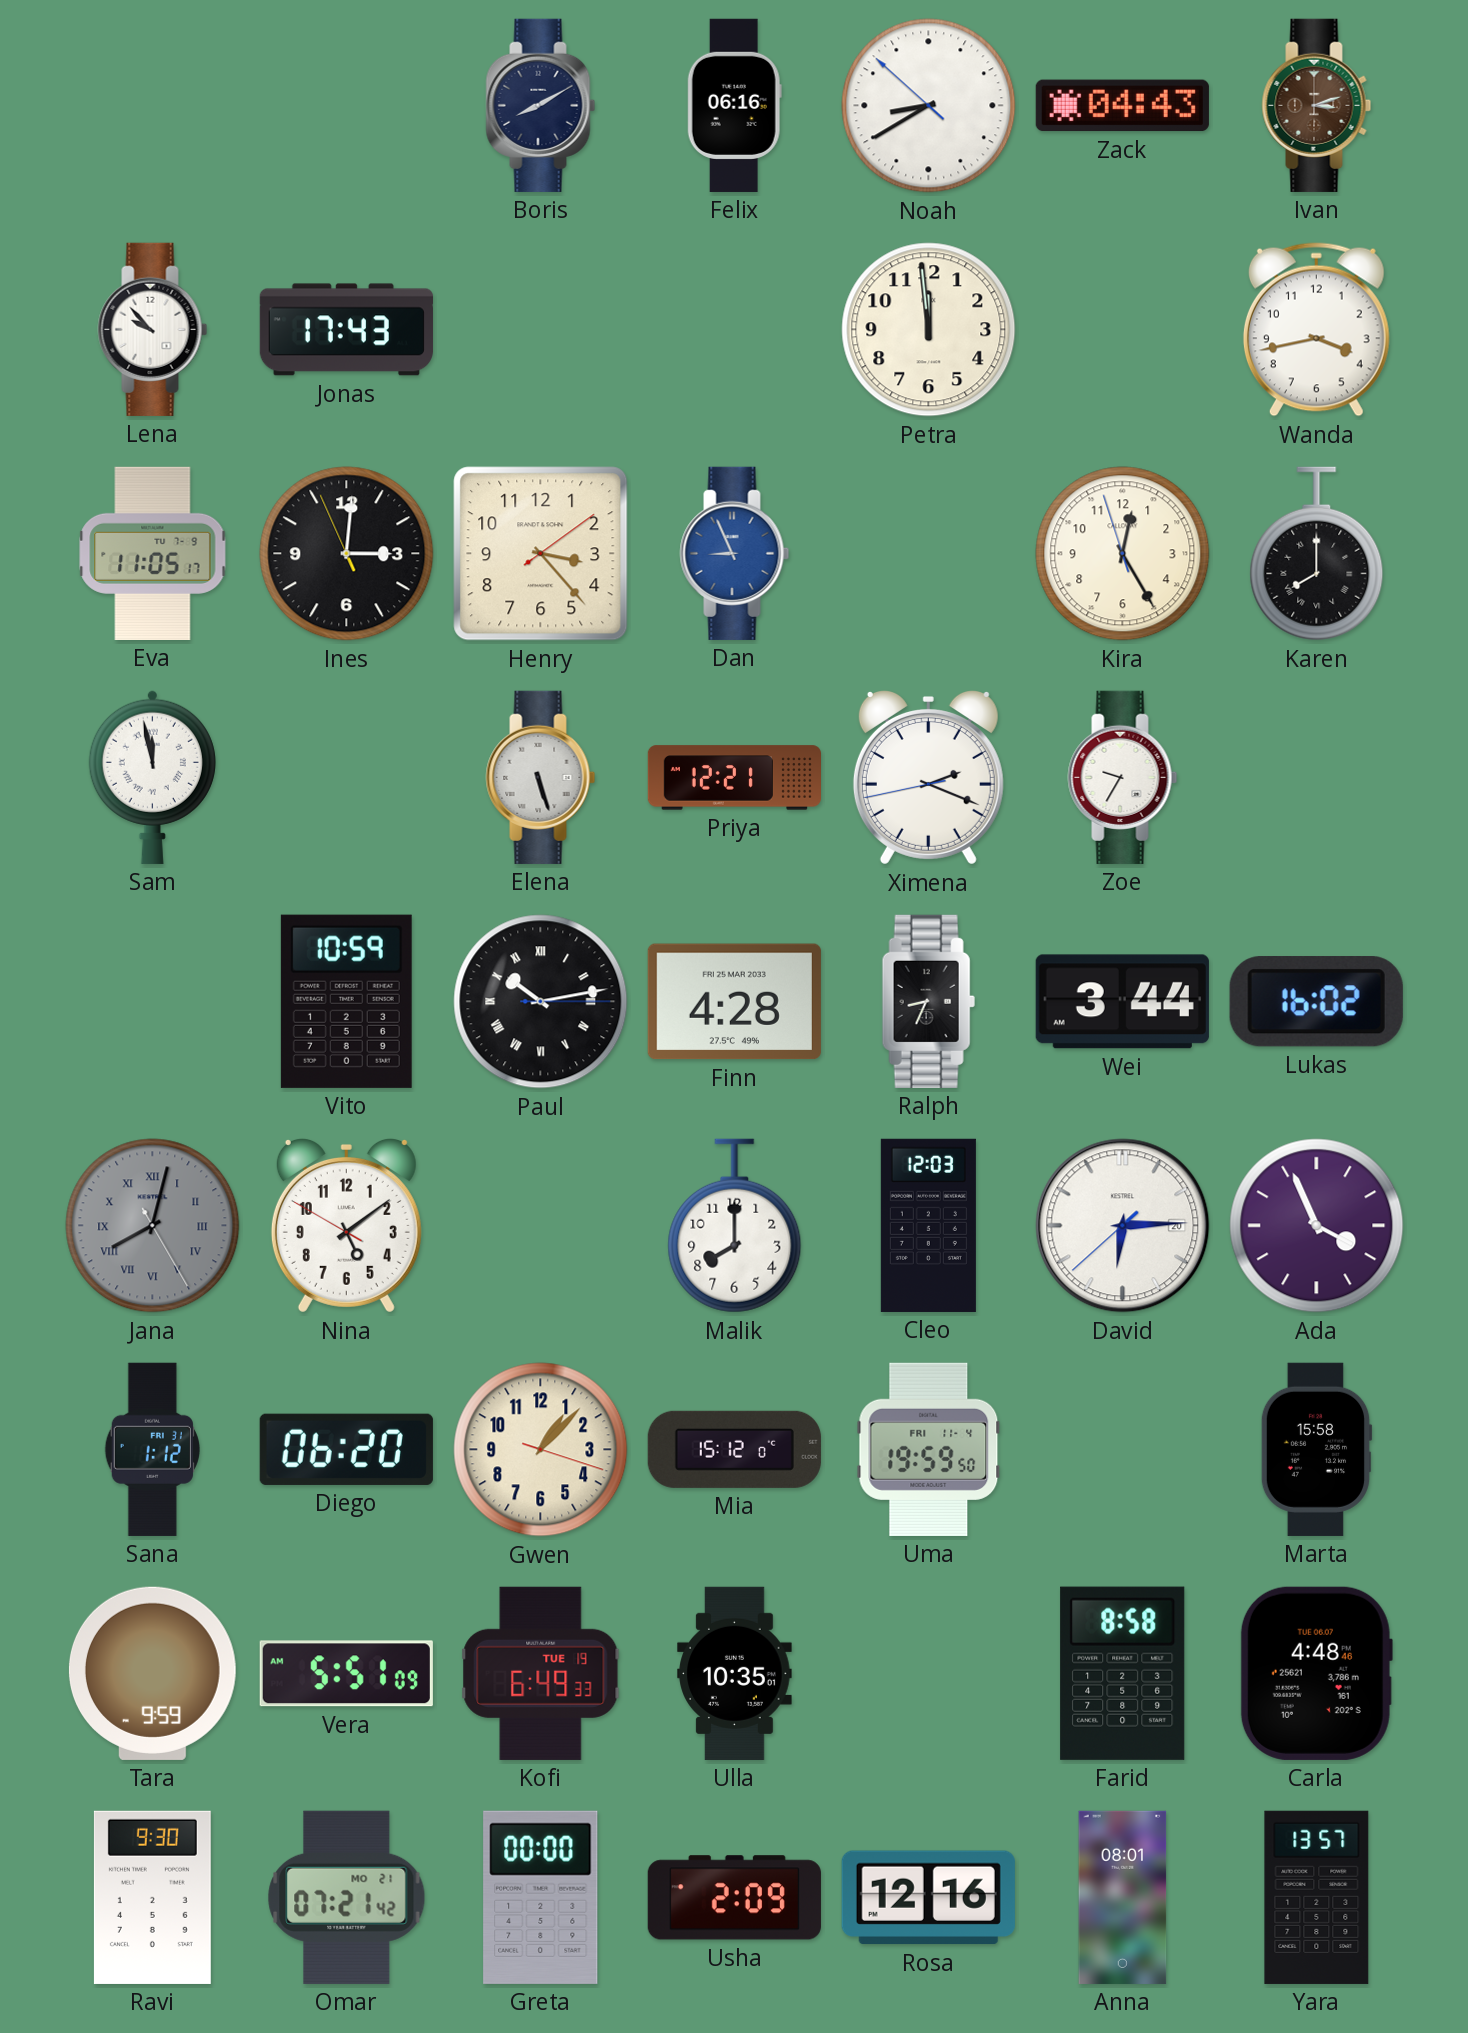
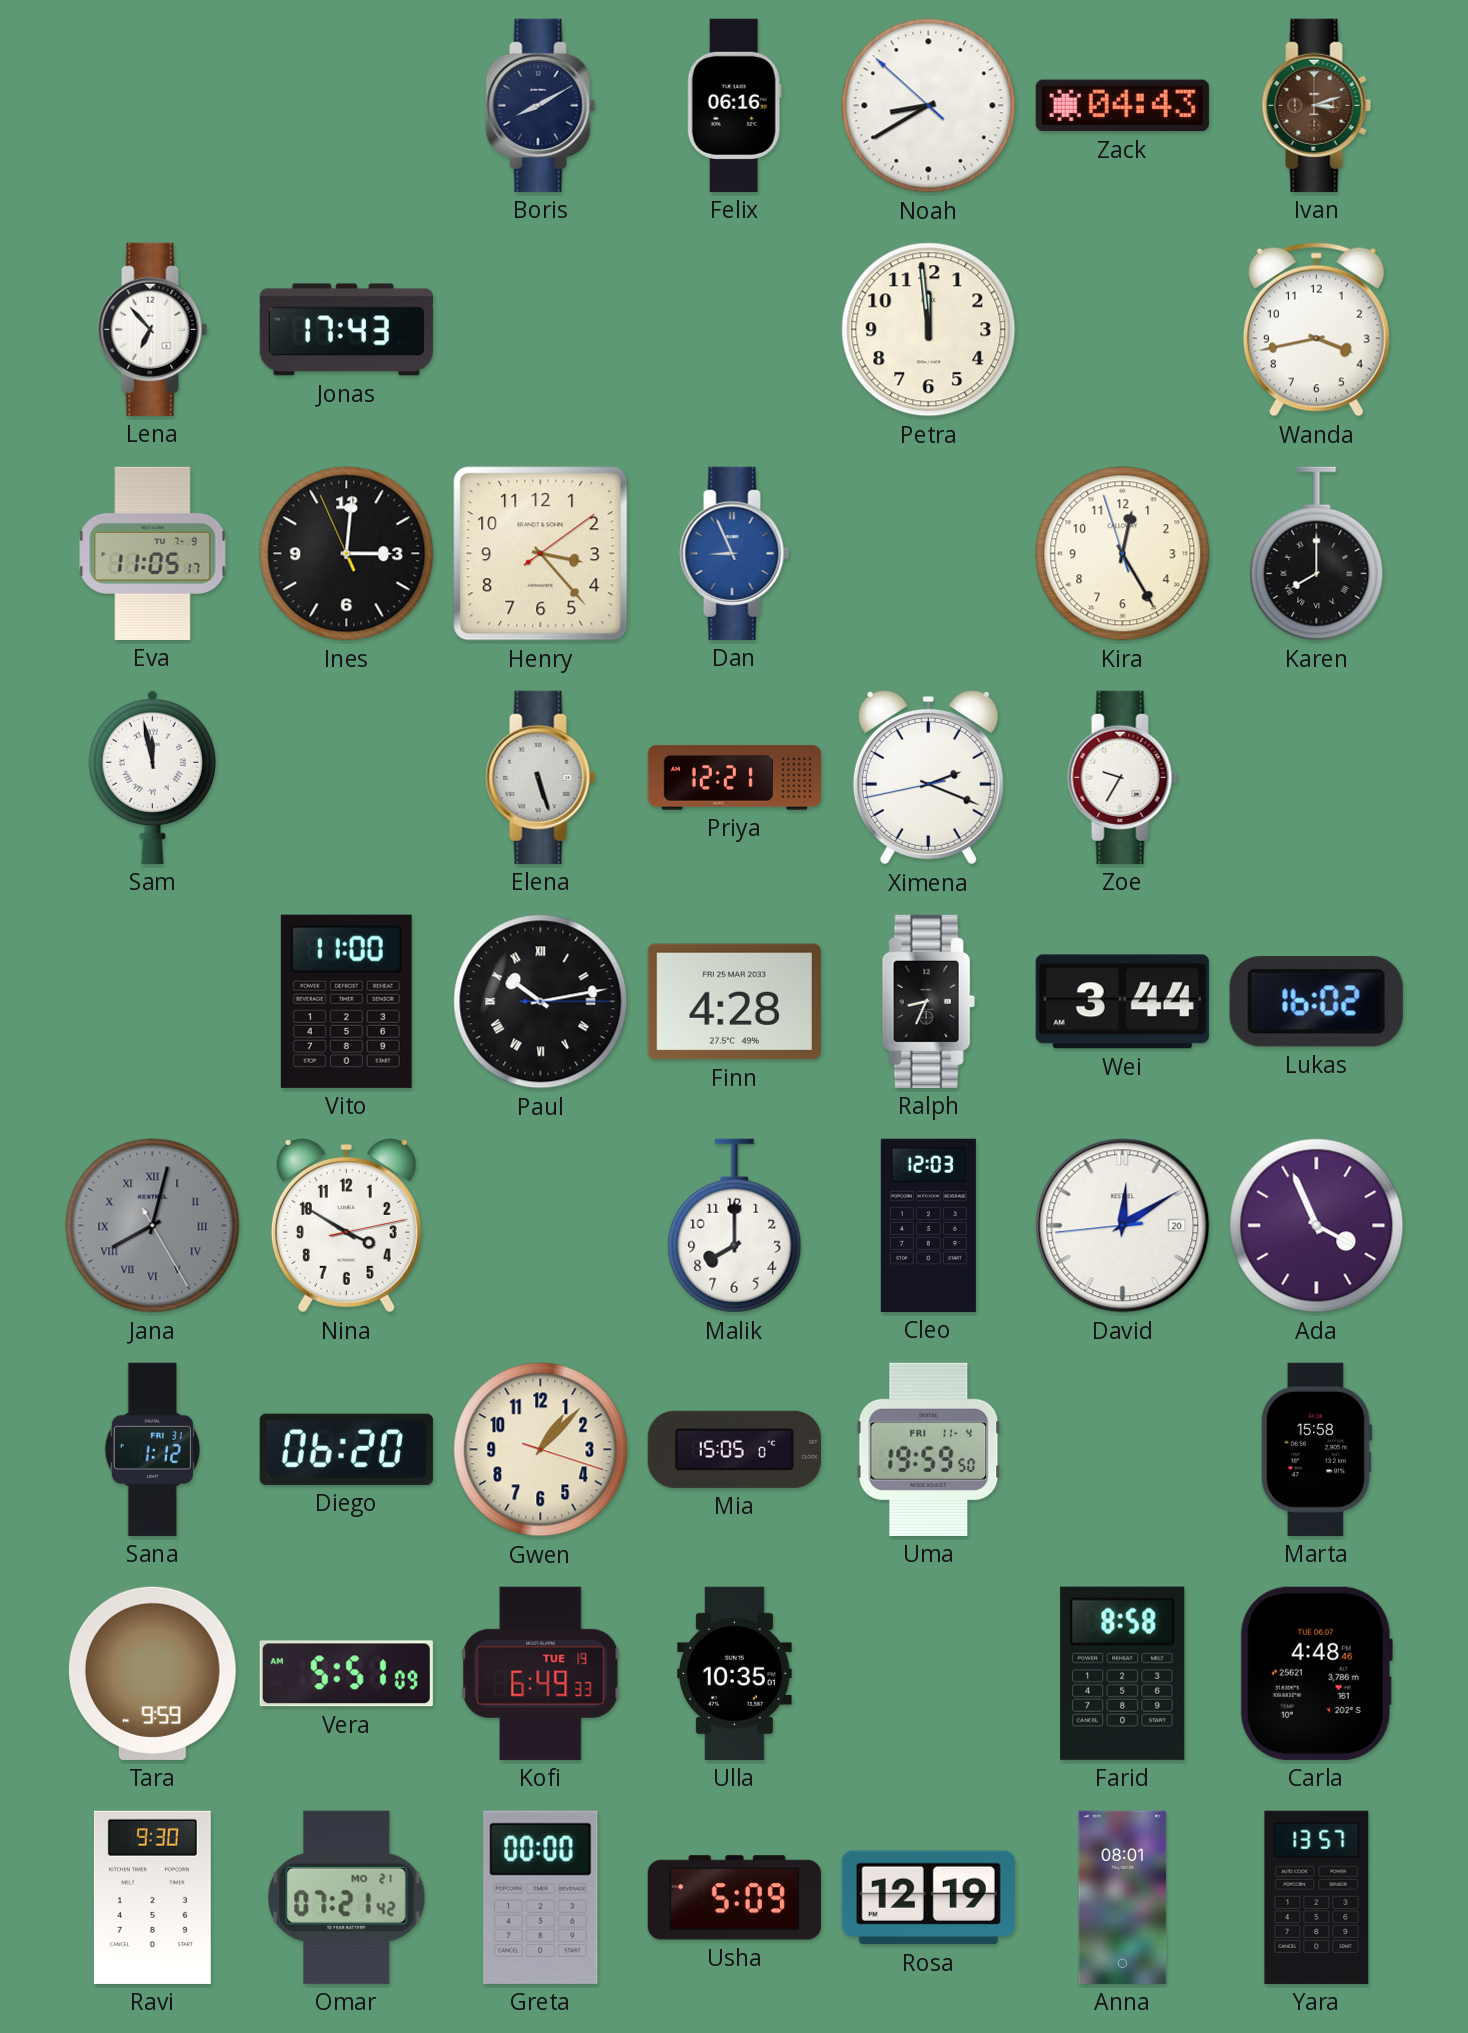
Lena: 9:53 -> 6:53 (153, 329)
Vito: 10:59 -> 11:00 (346, 1001)
Nina: 5:08 -> 3:50 (346, 1225)
David: 6:14 -> 12:09 (1123, 1226)
Mia: 15:12 -> 15:05 (734, 1449)
Usha: 2:09 -> 5:09 (734, 1898)
Rosa: 12:16 -> 12:19 (928, 1898)
